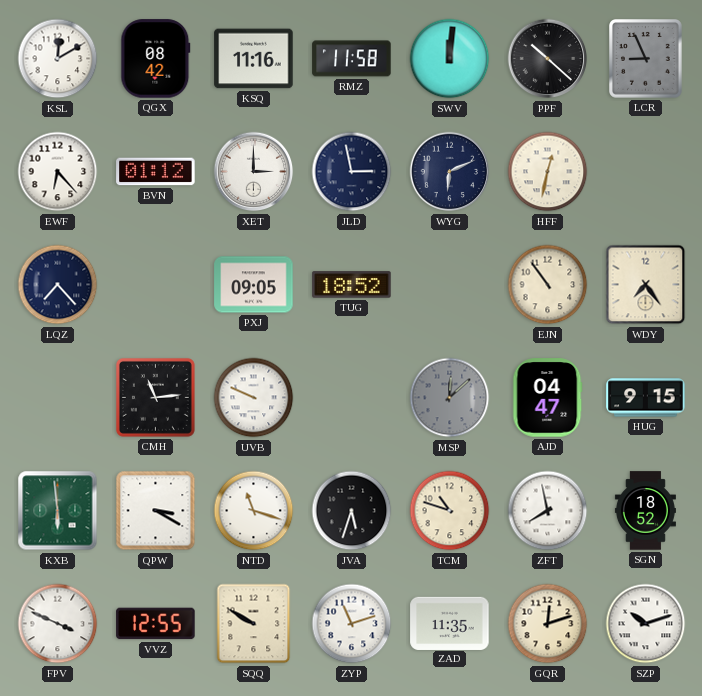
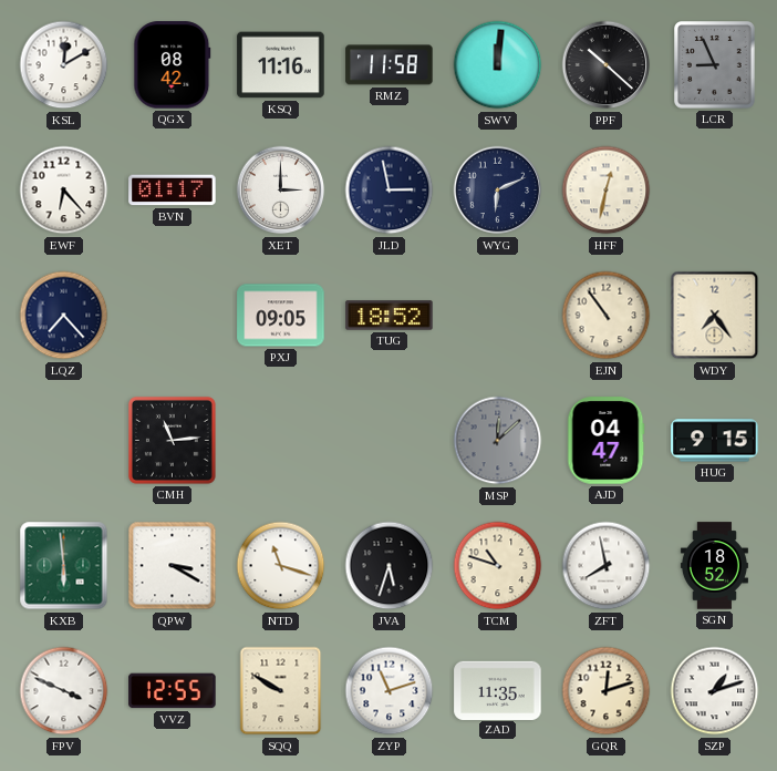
BVN: 01:12 -> 01:17 (173, 191)
UVB: 9:49 -> none (254, 398)
SZP: 10:12 -> 1:12 (715, 691)
